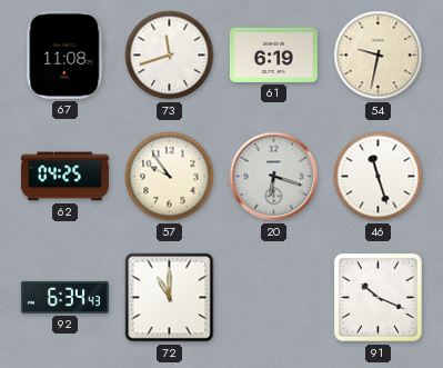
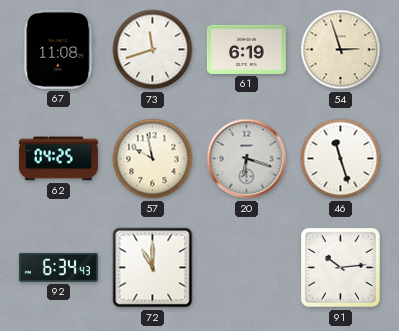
54: 9:32 -> 2:57 (341, 50)
57: 9:54 -> 9:58 (153, 159)
91: 10:19 -> 10:14 (341, 268)
